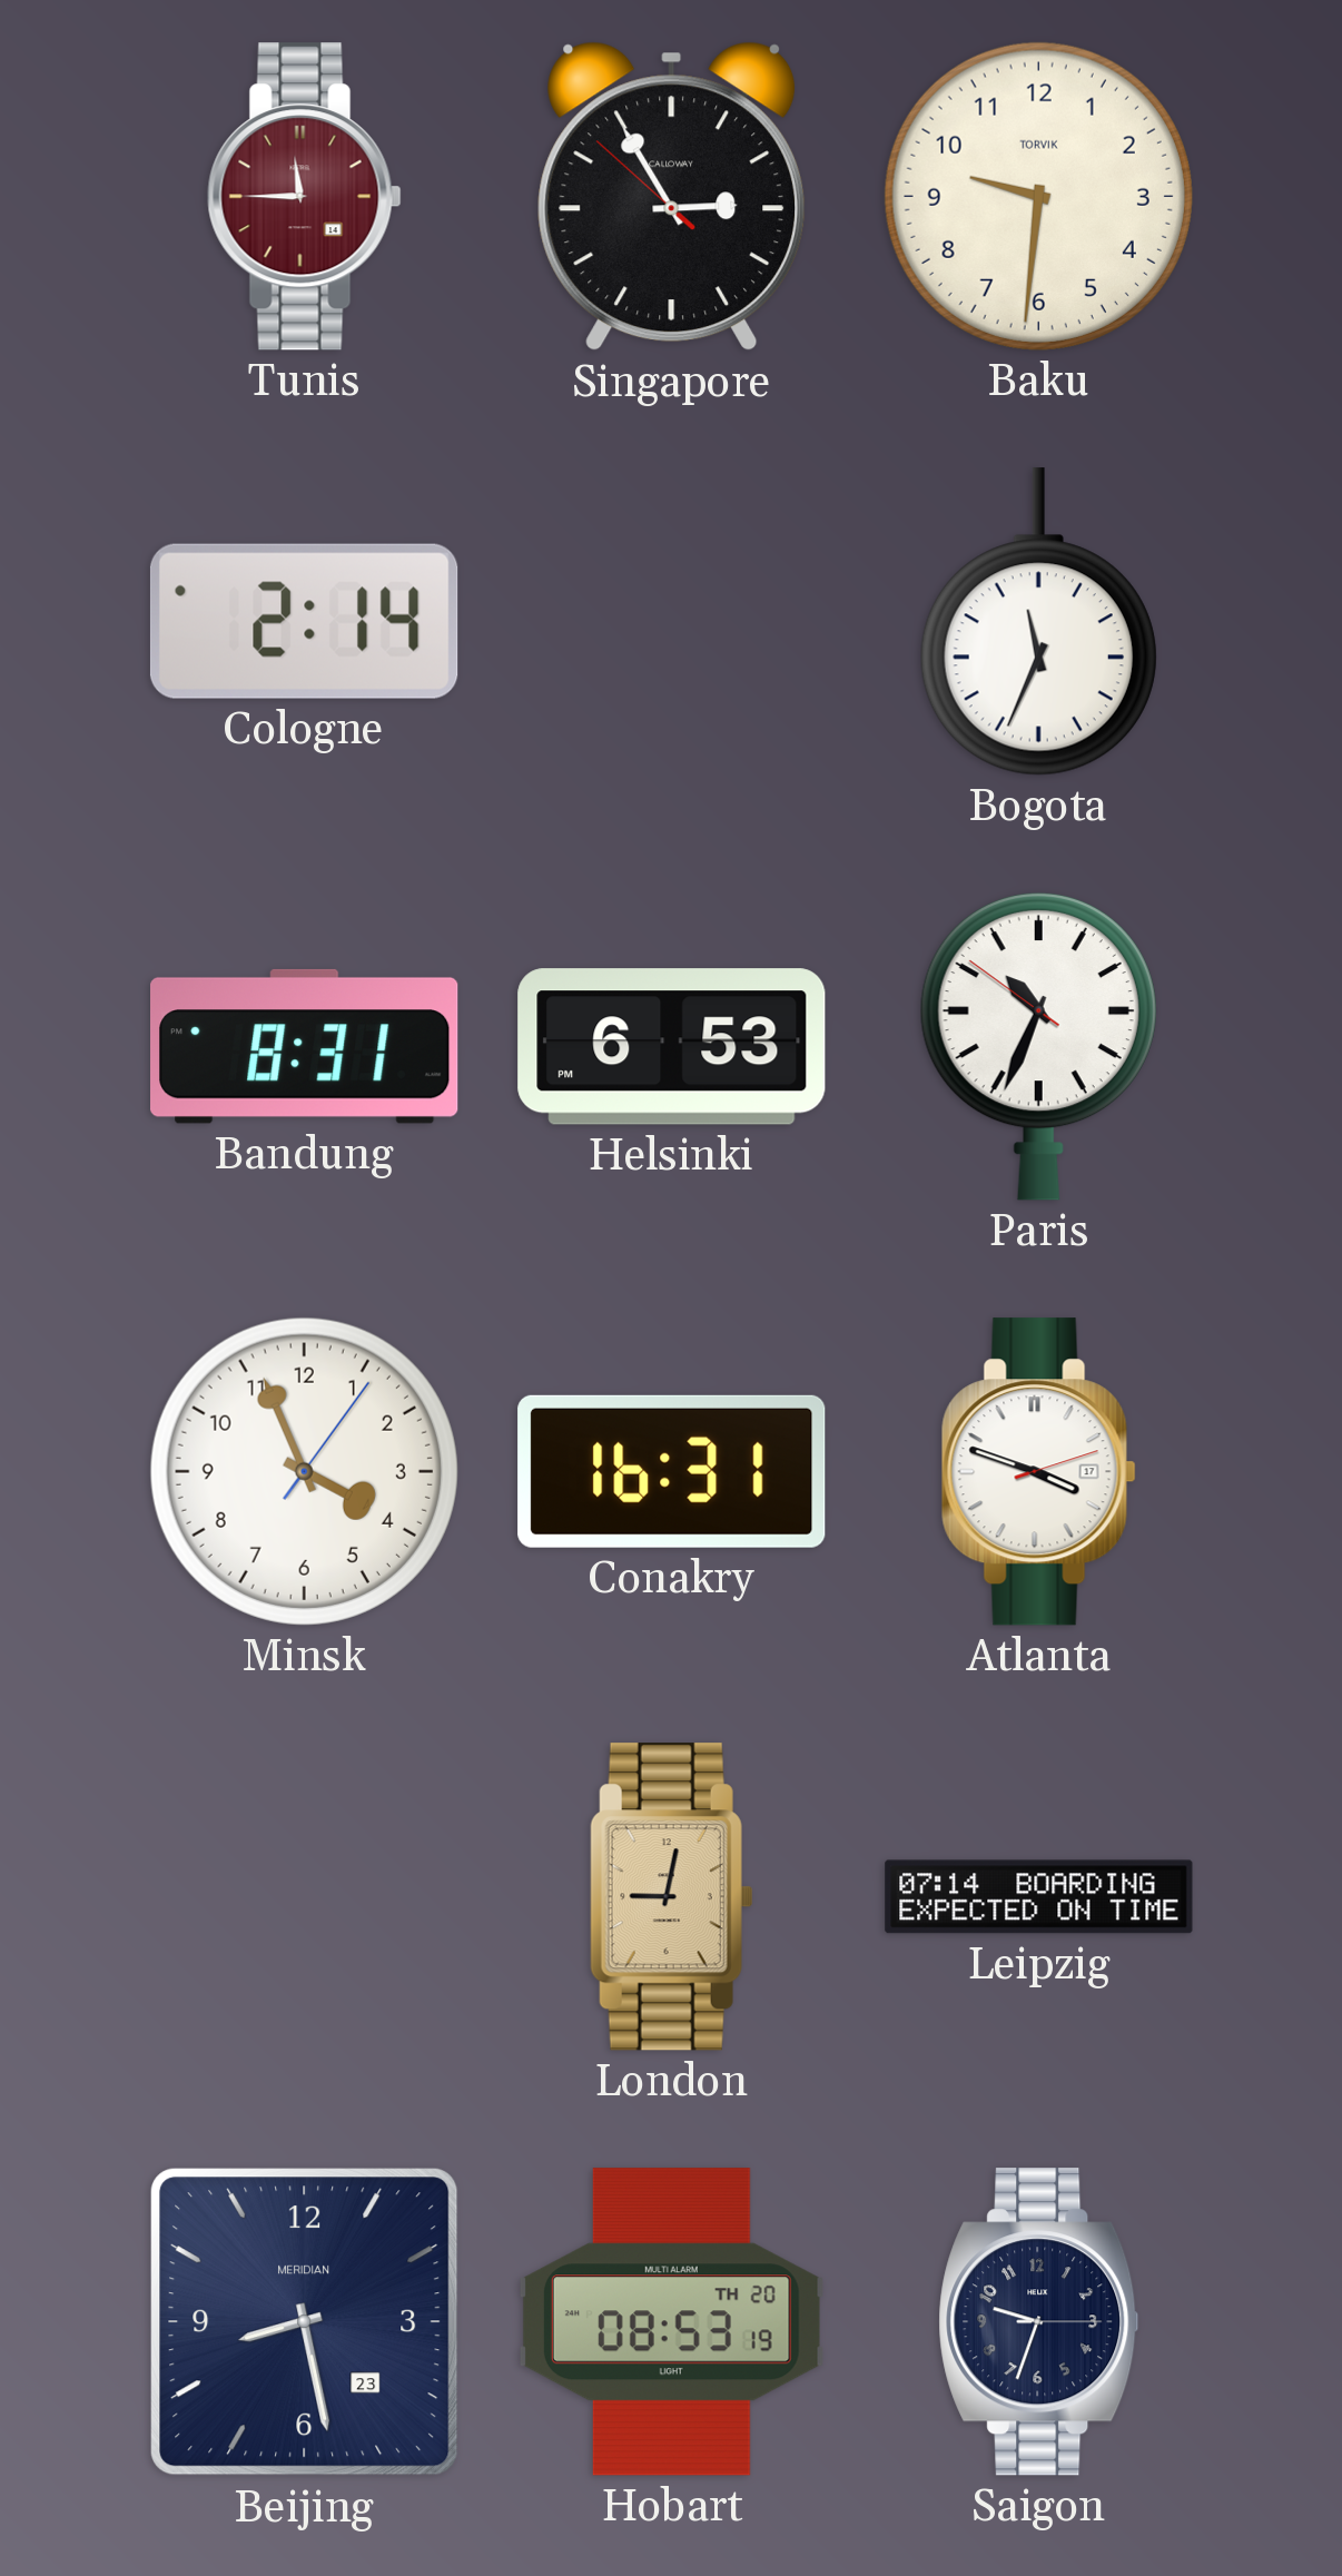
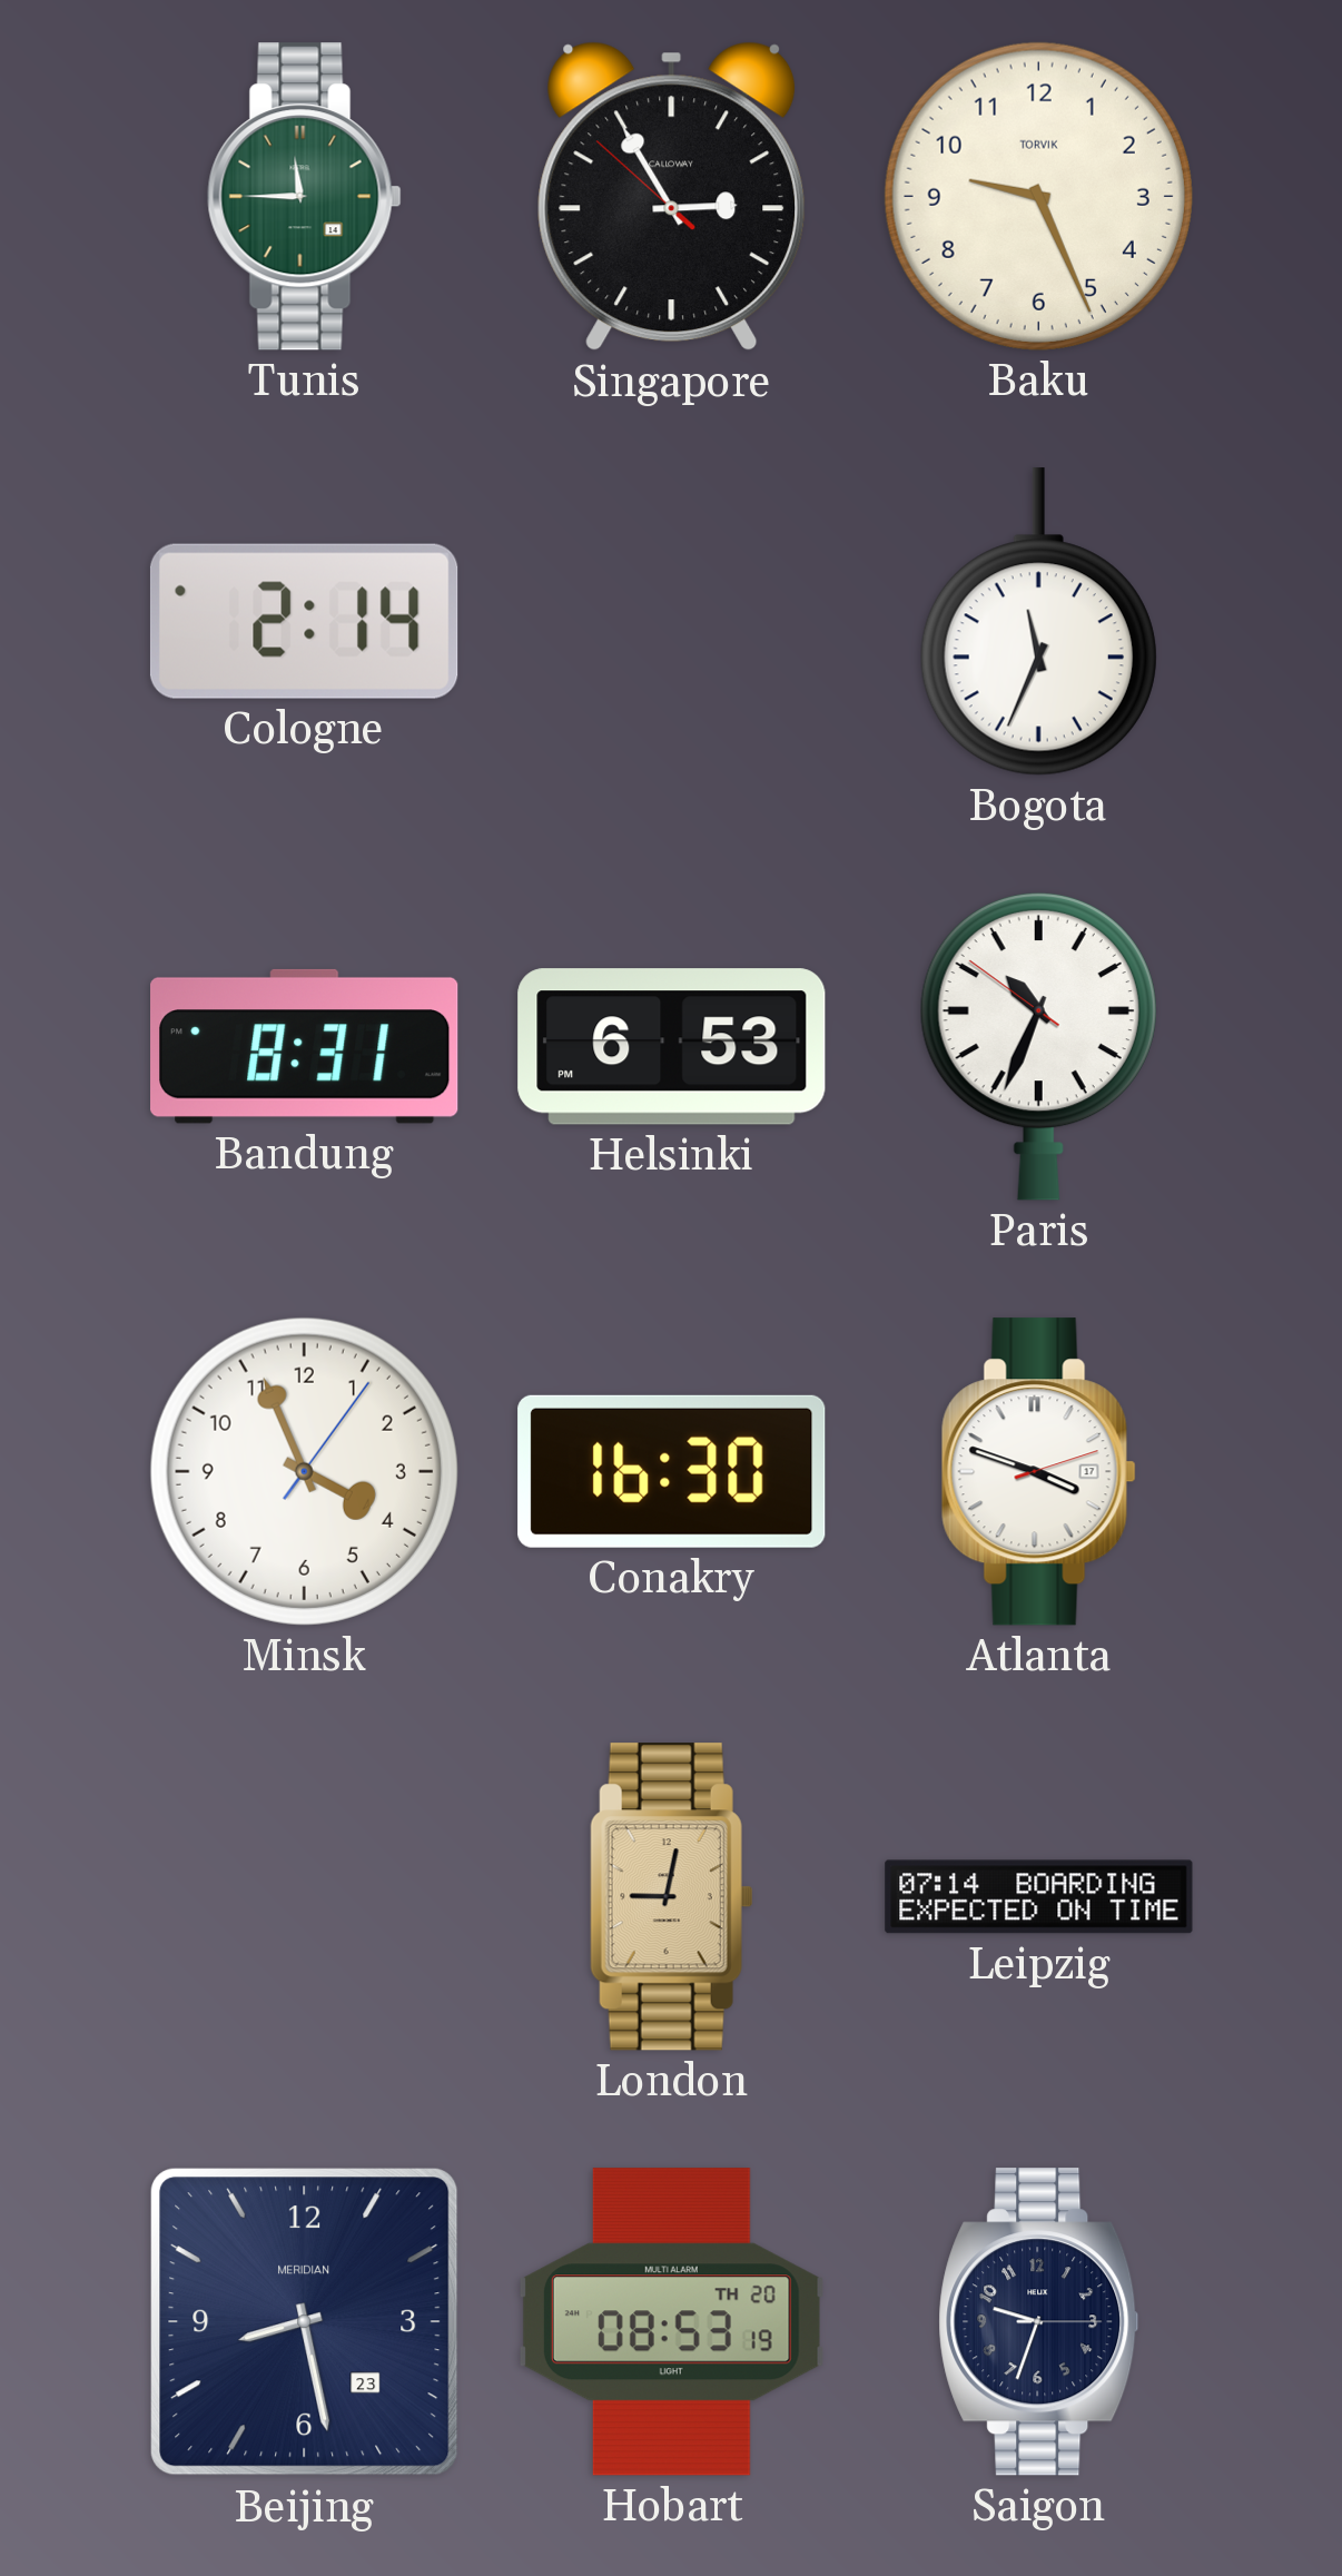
Tunis dial: burgundy -> green (304, 197)
Baku: 9:31 -> 9:26 (1038, 196)
Conakry: 16:31 -> 16:30 (672, 1471)
